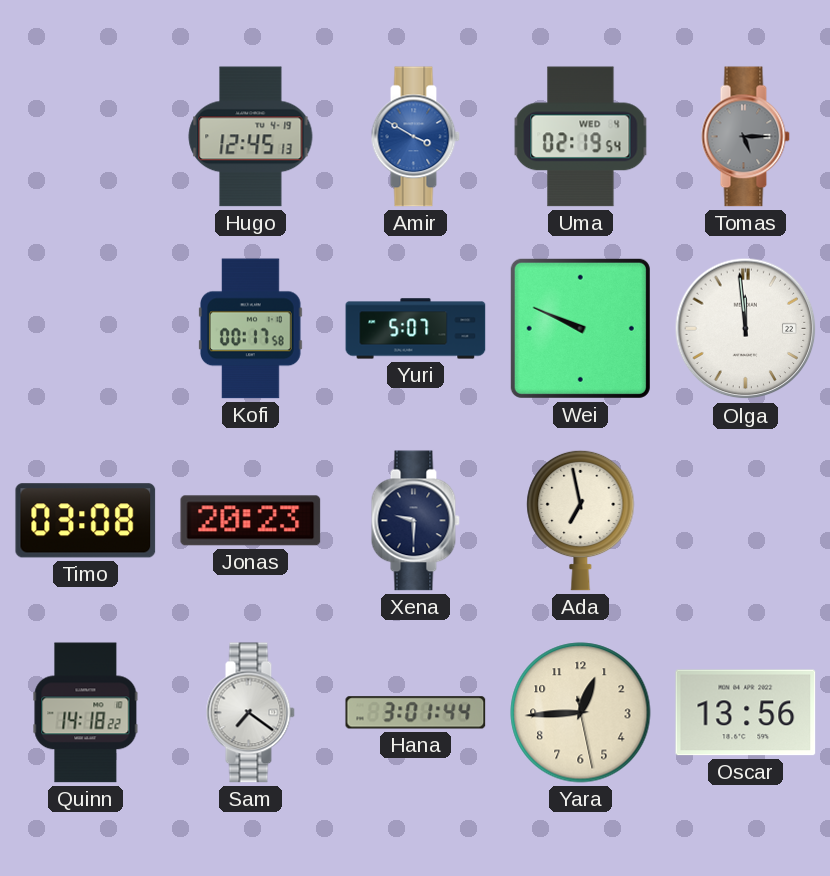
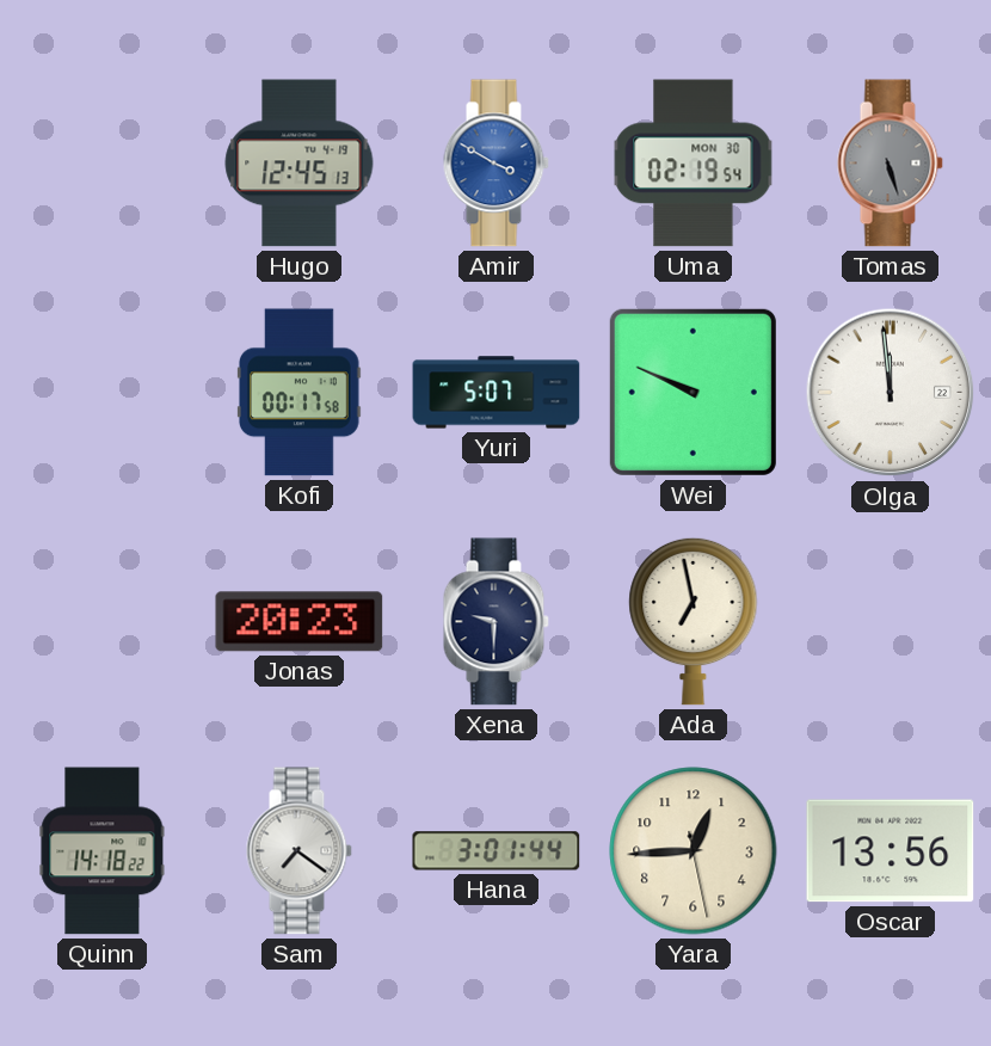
Uma date: WED 4 -> MON 30 (694, 164)
Tomas: 5:15 -> 5:27 (890, 164)
Timo: 03:08 -> none (86, 521)
